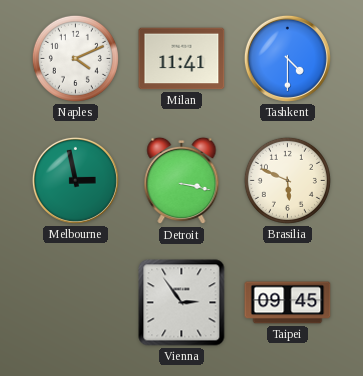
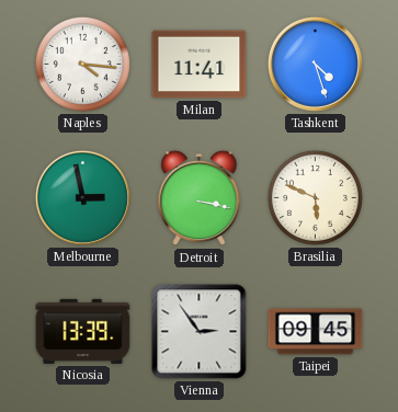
Naples: 4:11 -> 4:16 (82, 64)
Tashkent: 4:30 -> 4:27 (315, 64)
Nicosia: none -> 13:39 (83, 331)
